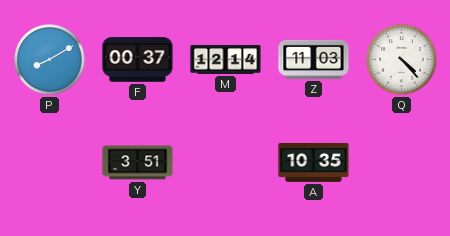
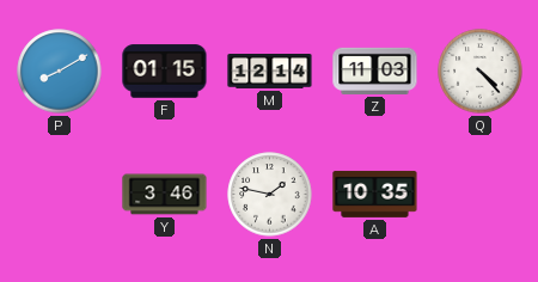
F: 00:37 -> 01:15 (165, 72)
Y: 3:51 -> 3:46 (165, 195)
N: none -> 1:47 (270, 195)
